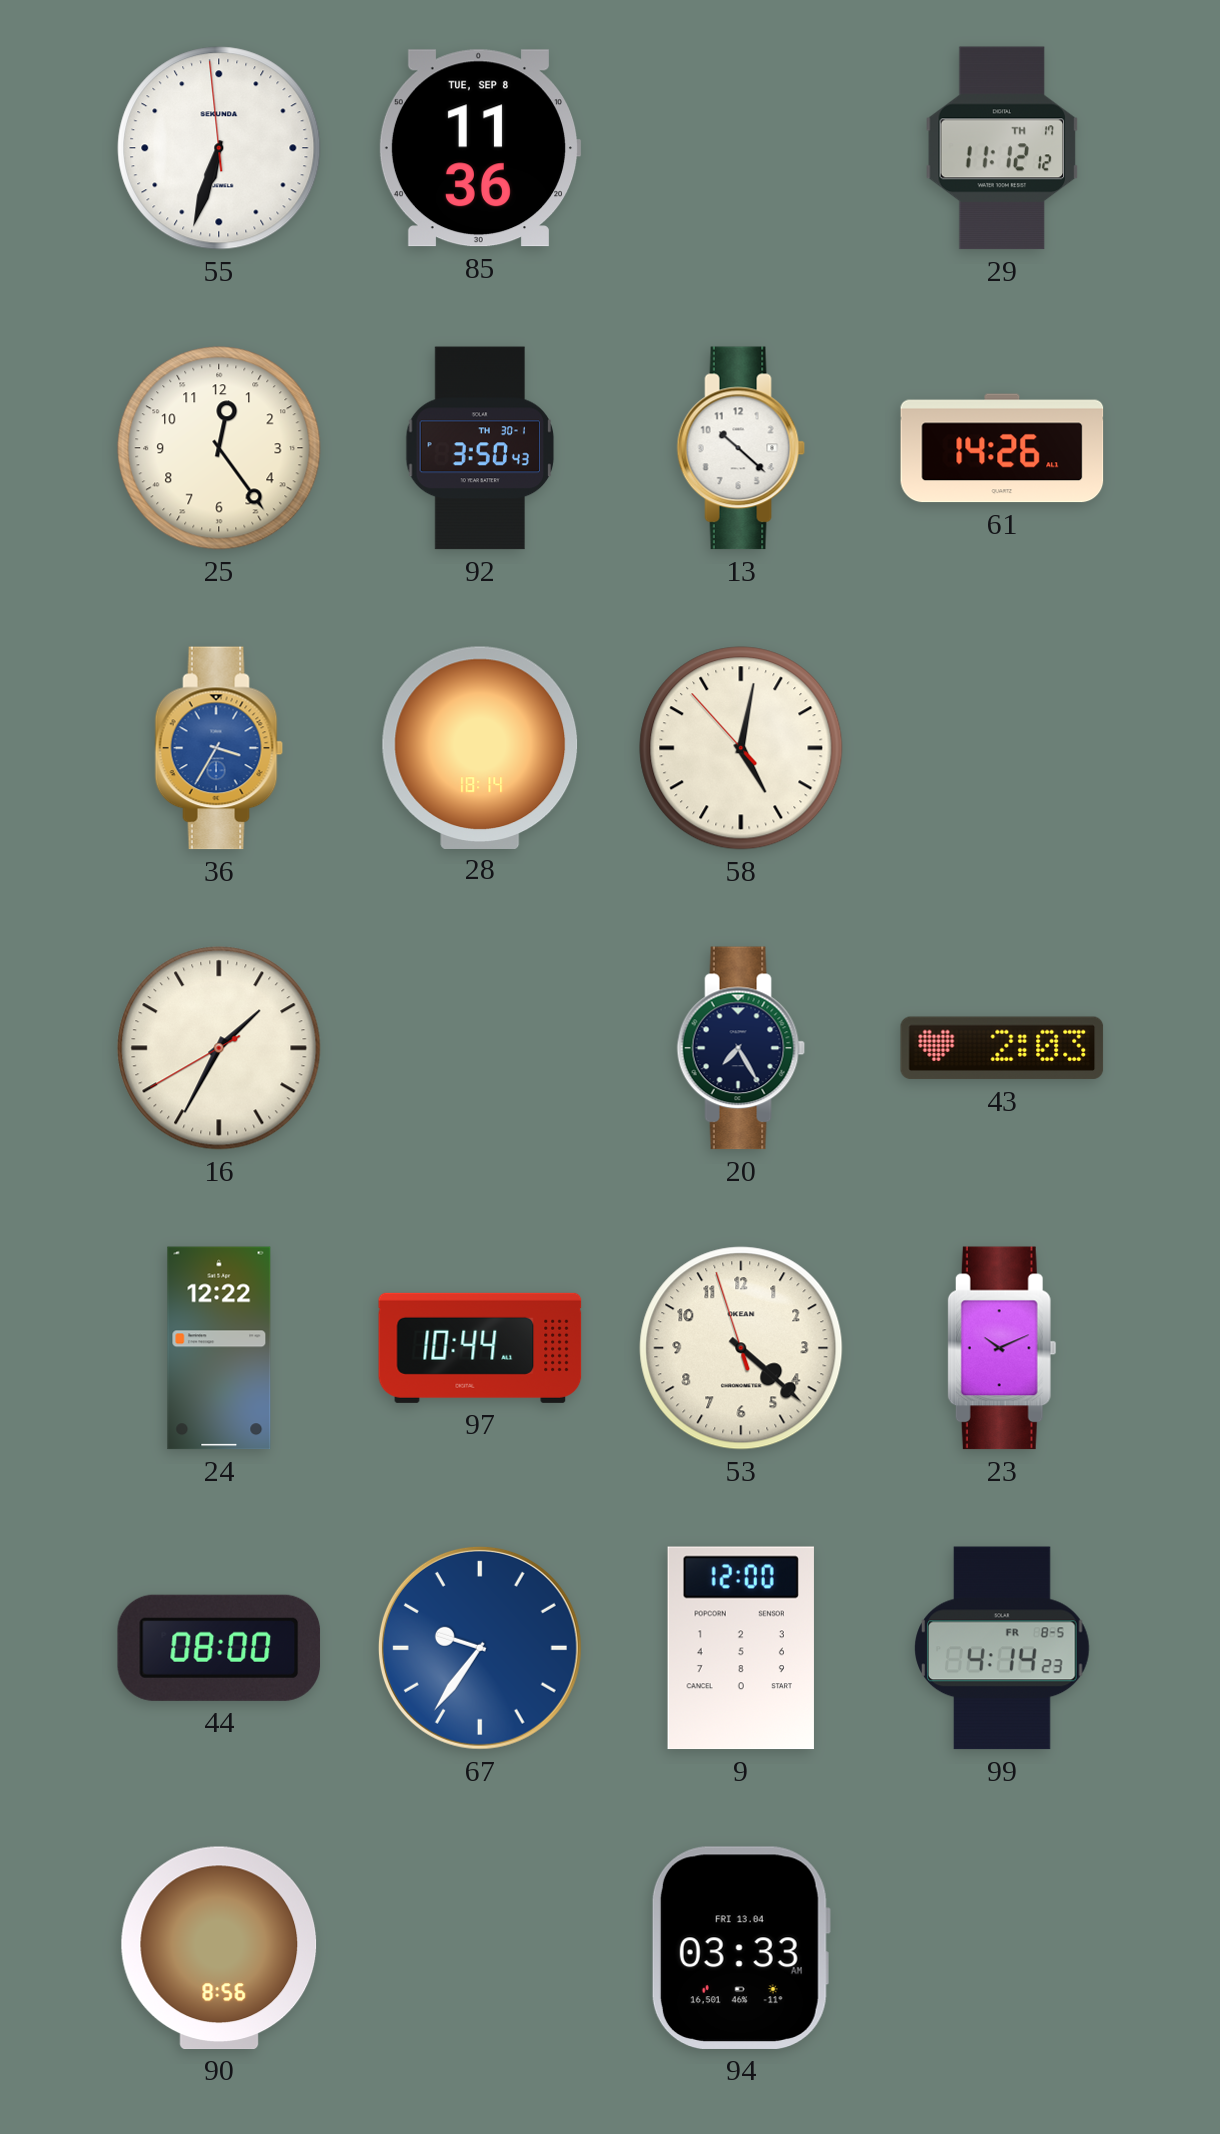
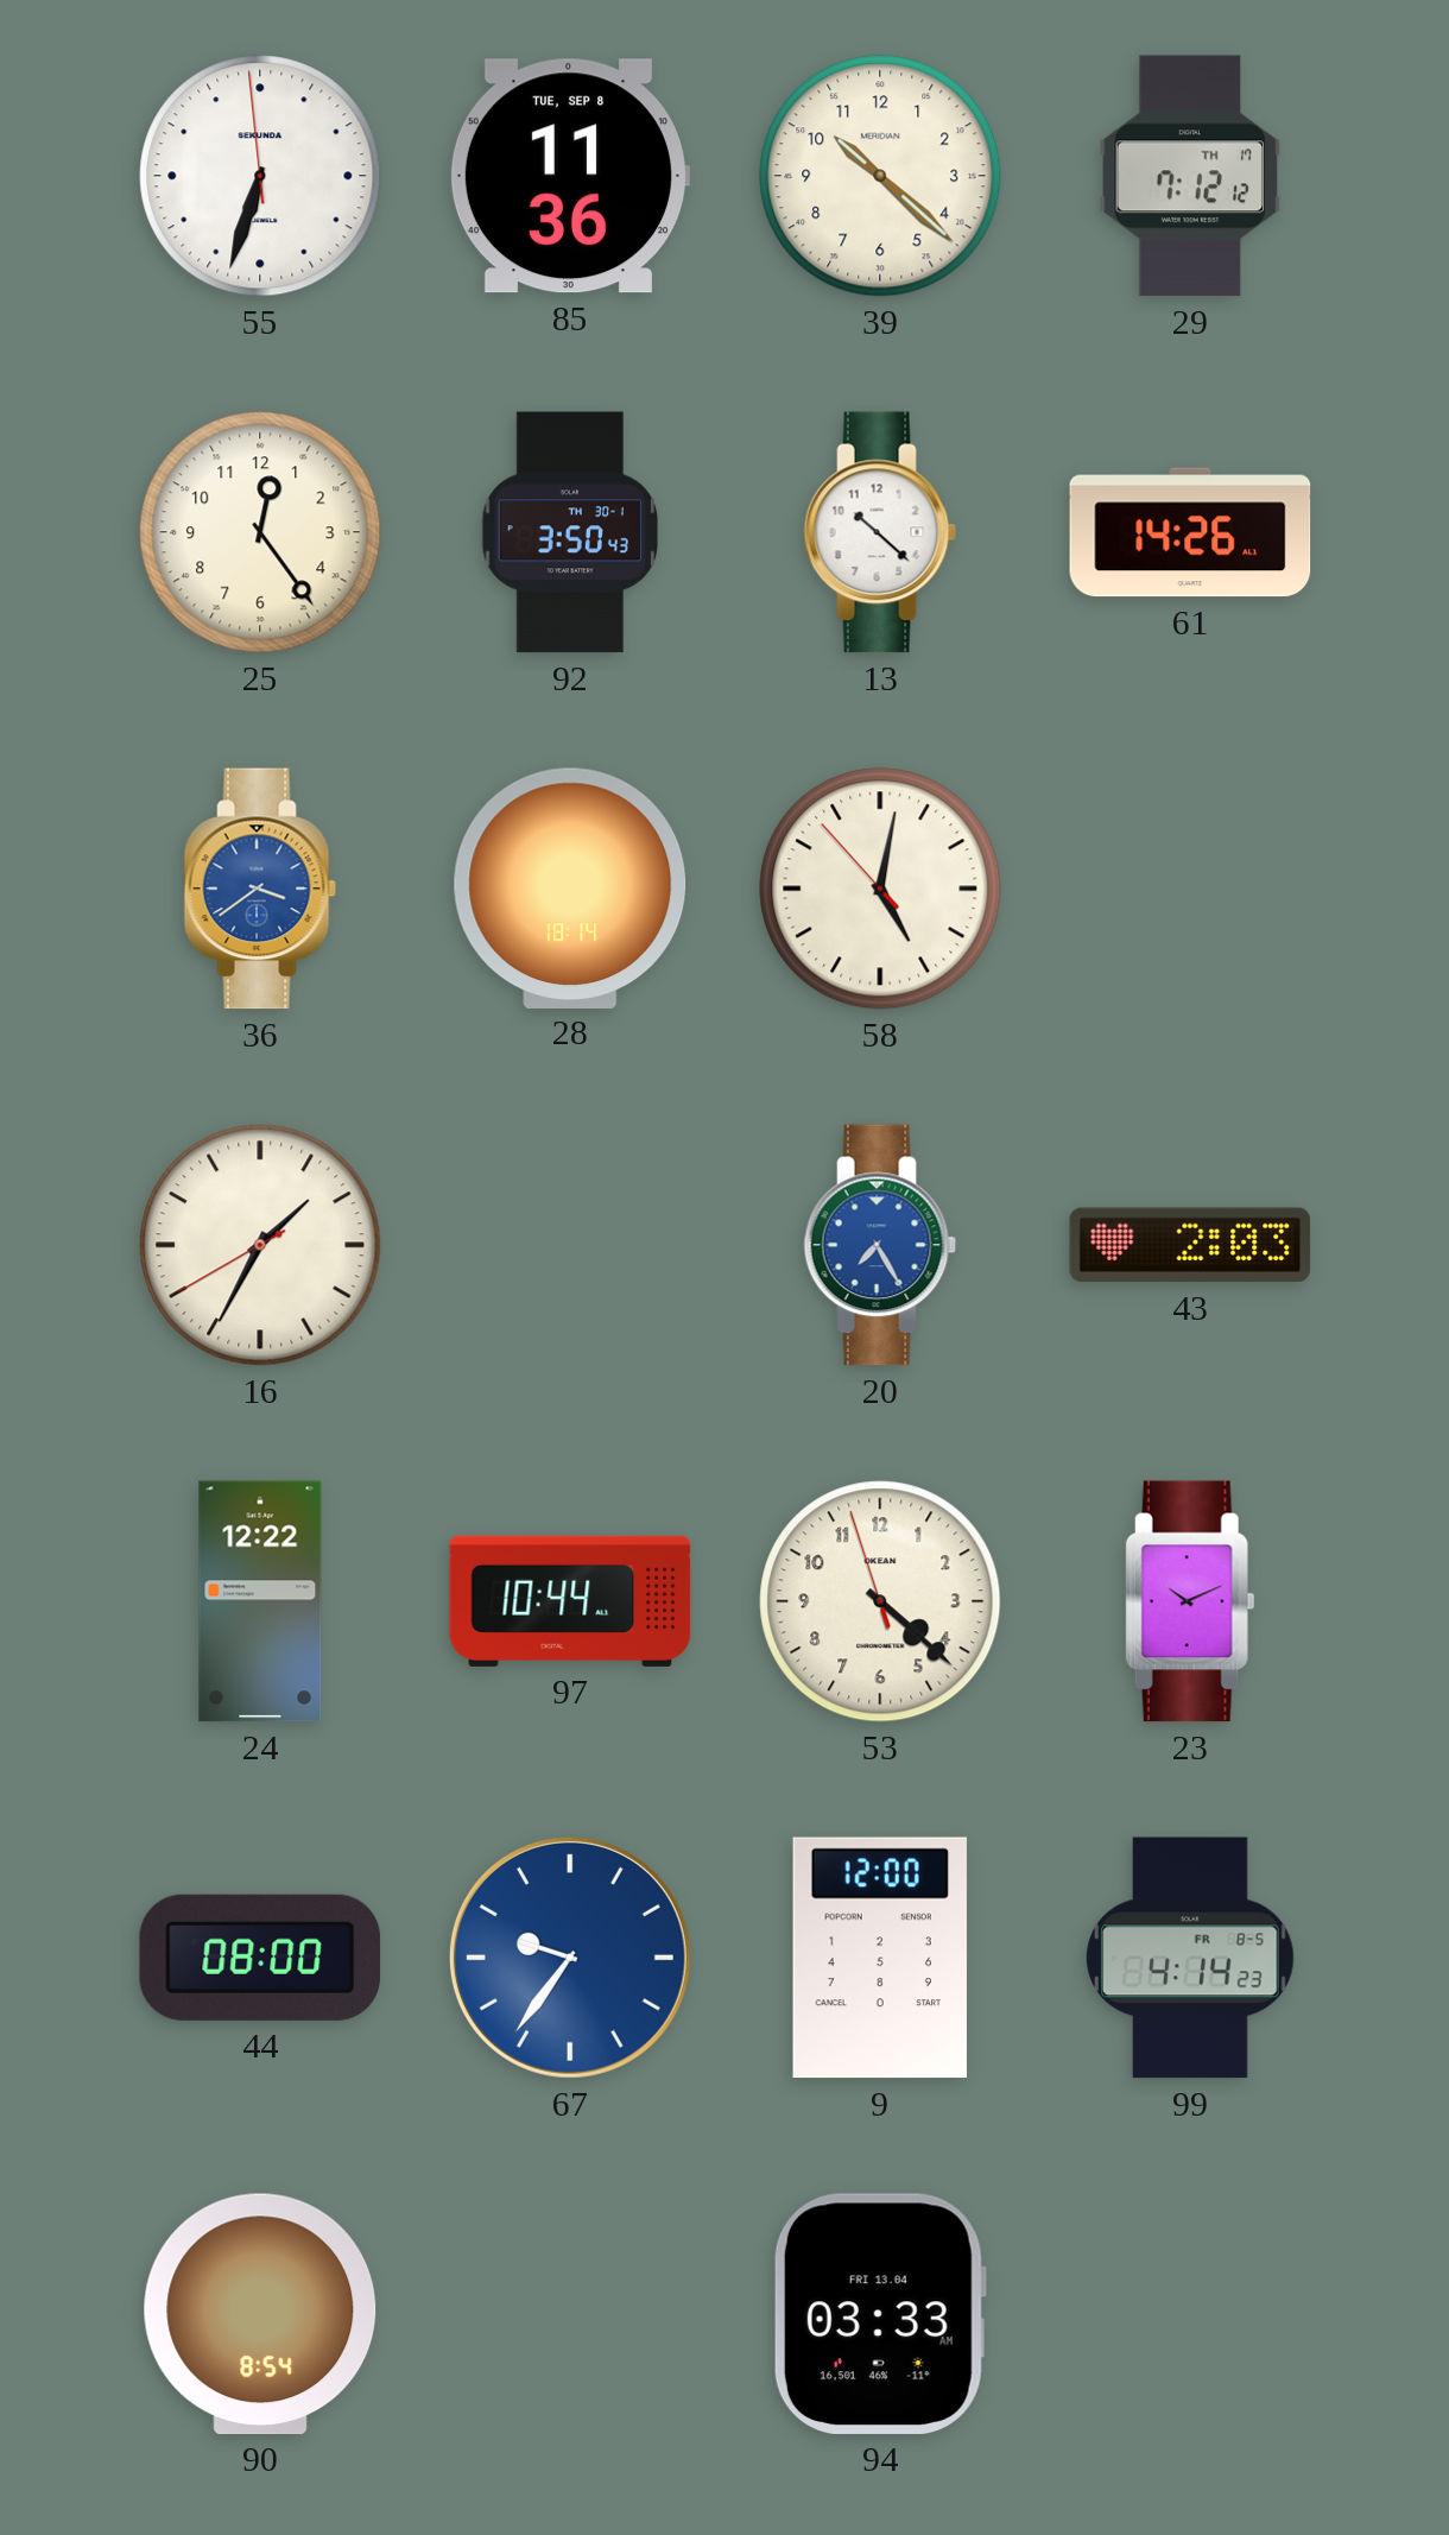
39: none -> 10:22 (880, 176)
29: 11:12 -> 7:12 (1190, 176)
36: 3:35 -> 3:39 (260, 889)
20 dial: navy -> blue (880, 1245)
90: 8:56 -> 8:54 (260, 2314)
